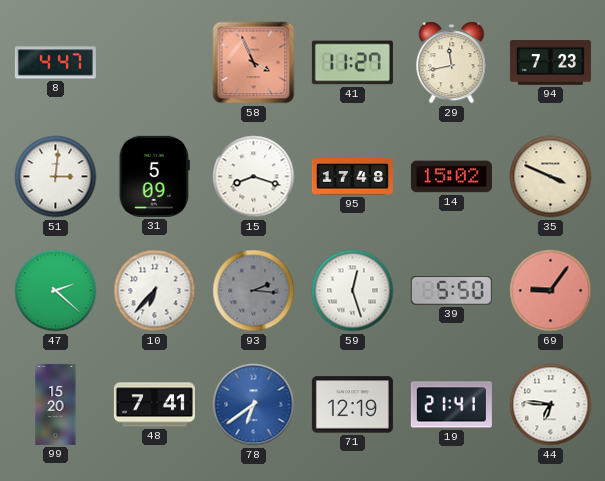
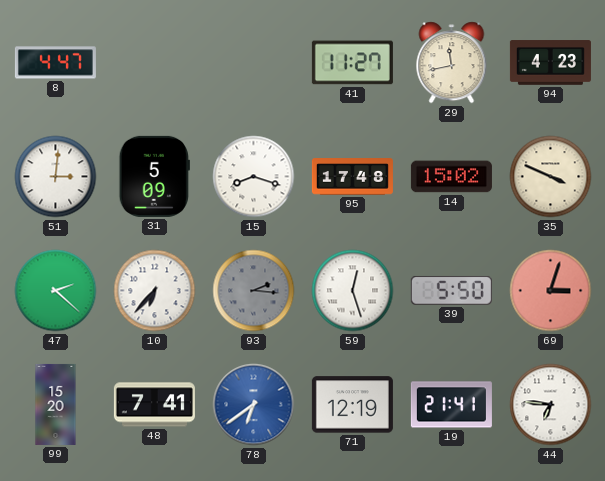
58: 3:56 -> none (254, 63)
94: 7:23 -> 4:23 (550, 63)
69: 9:06 -> 3:03 (551, 291)
